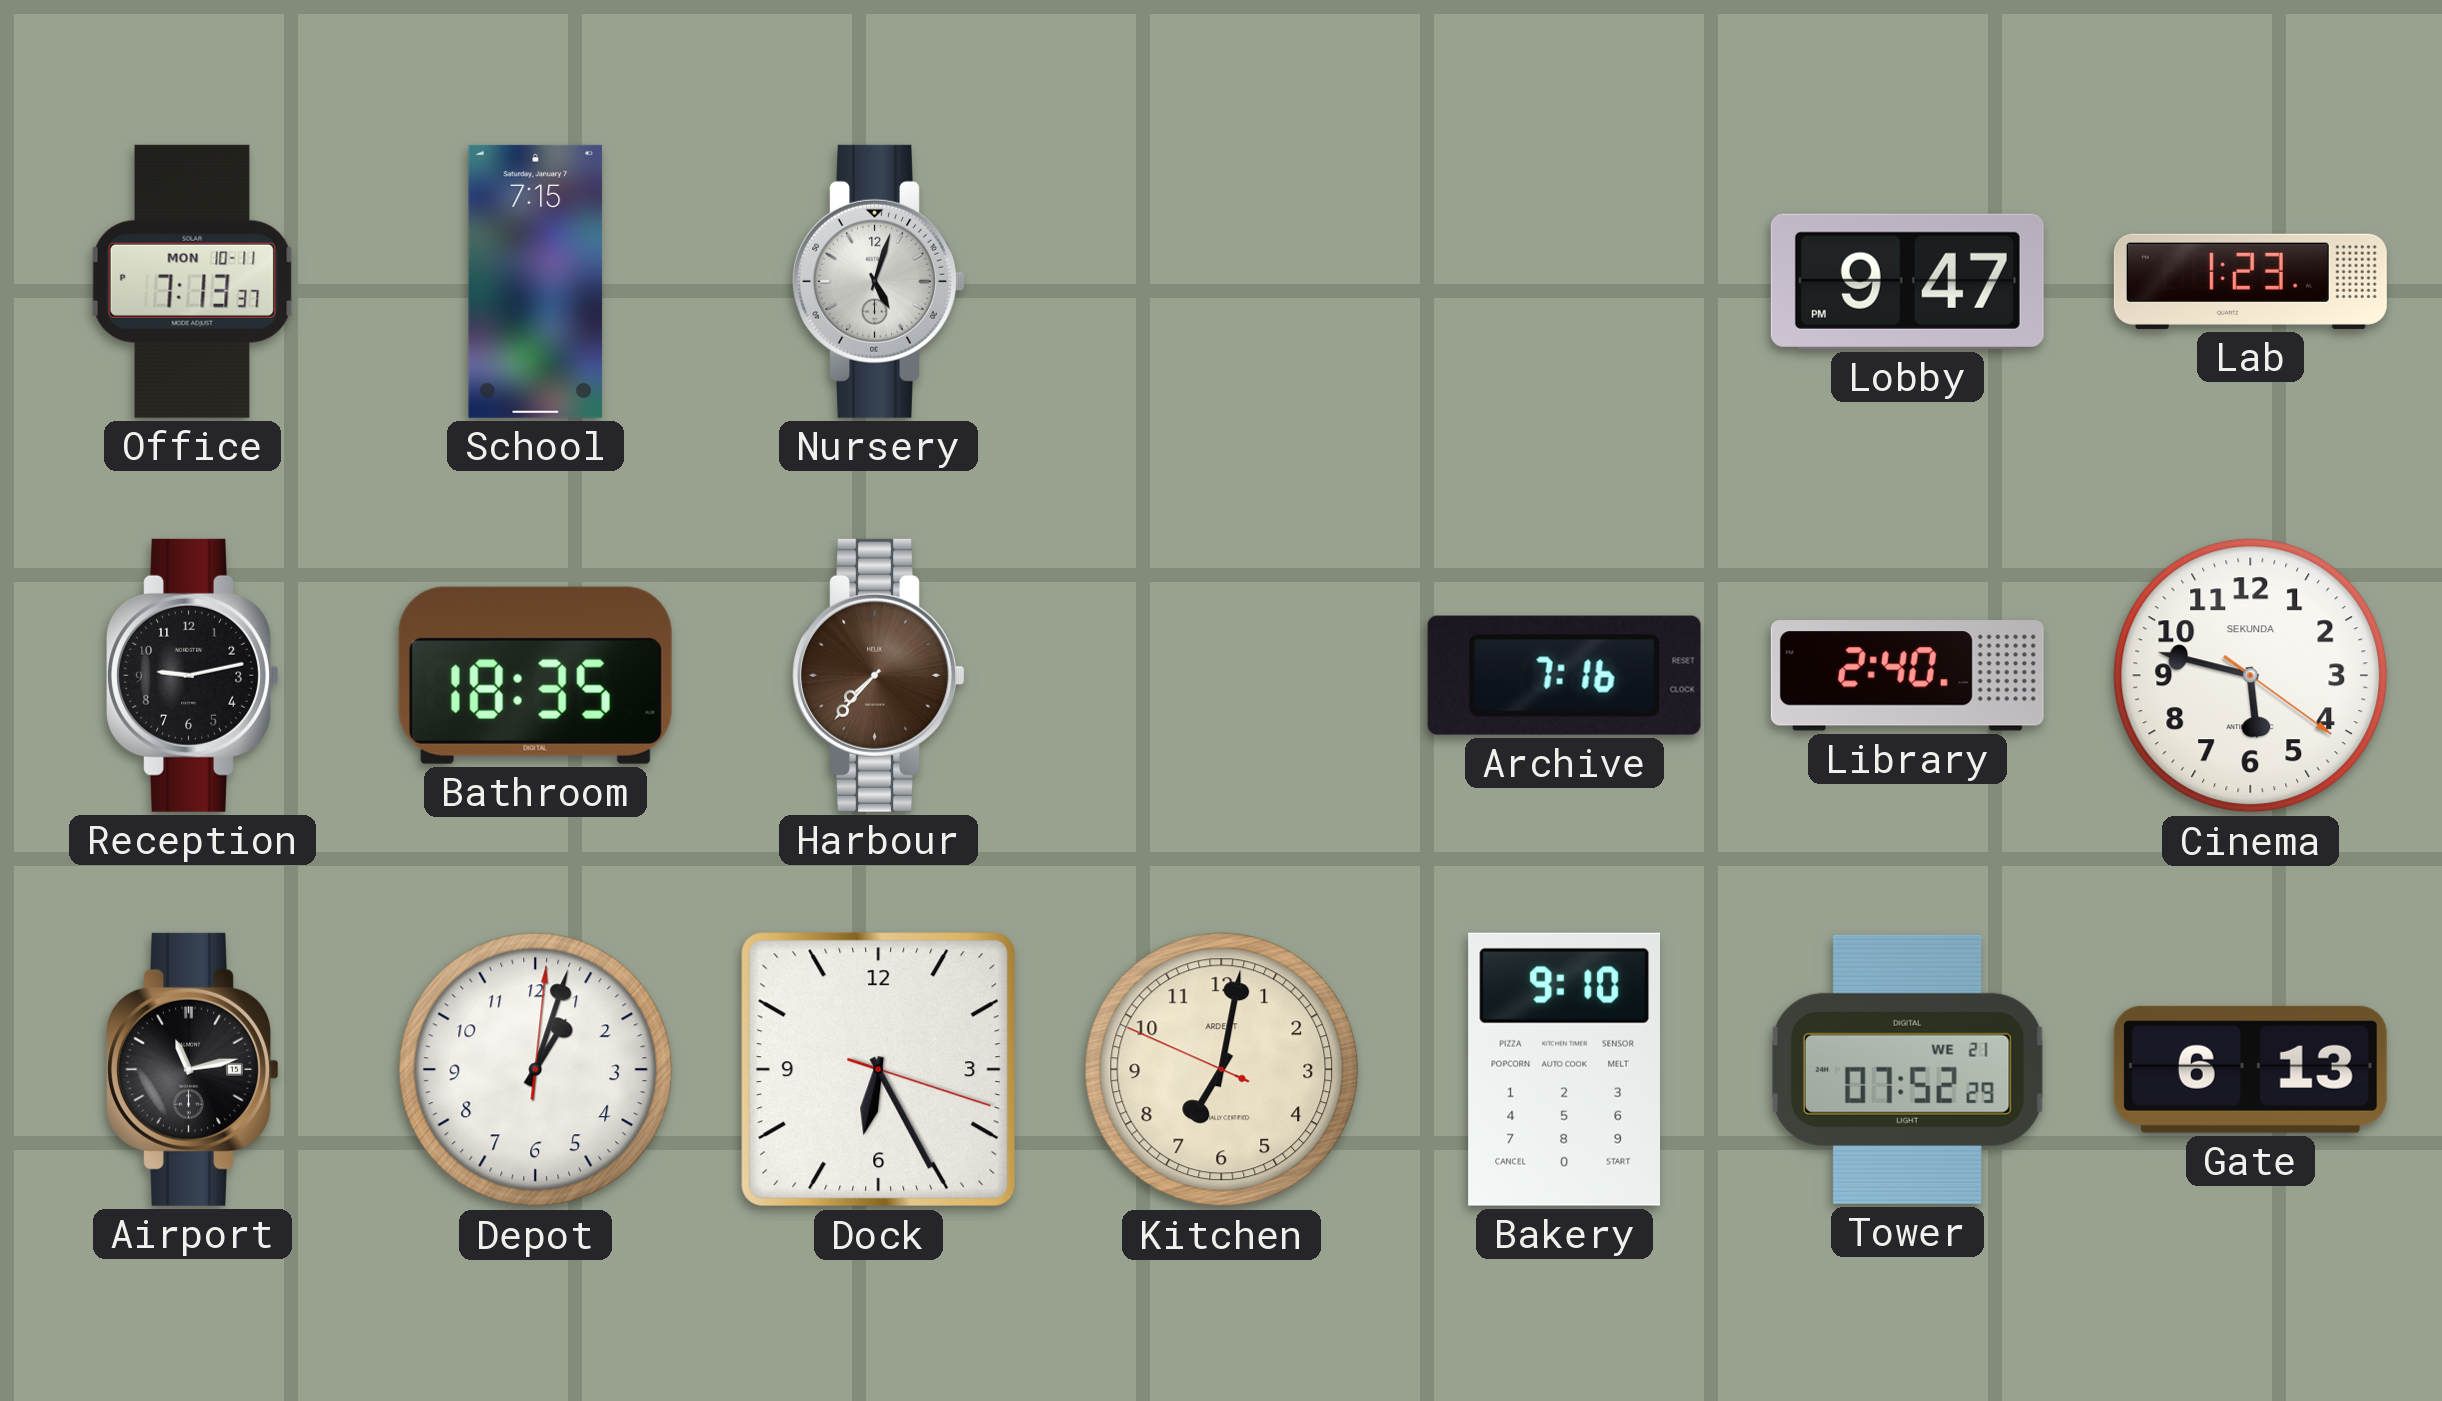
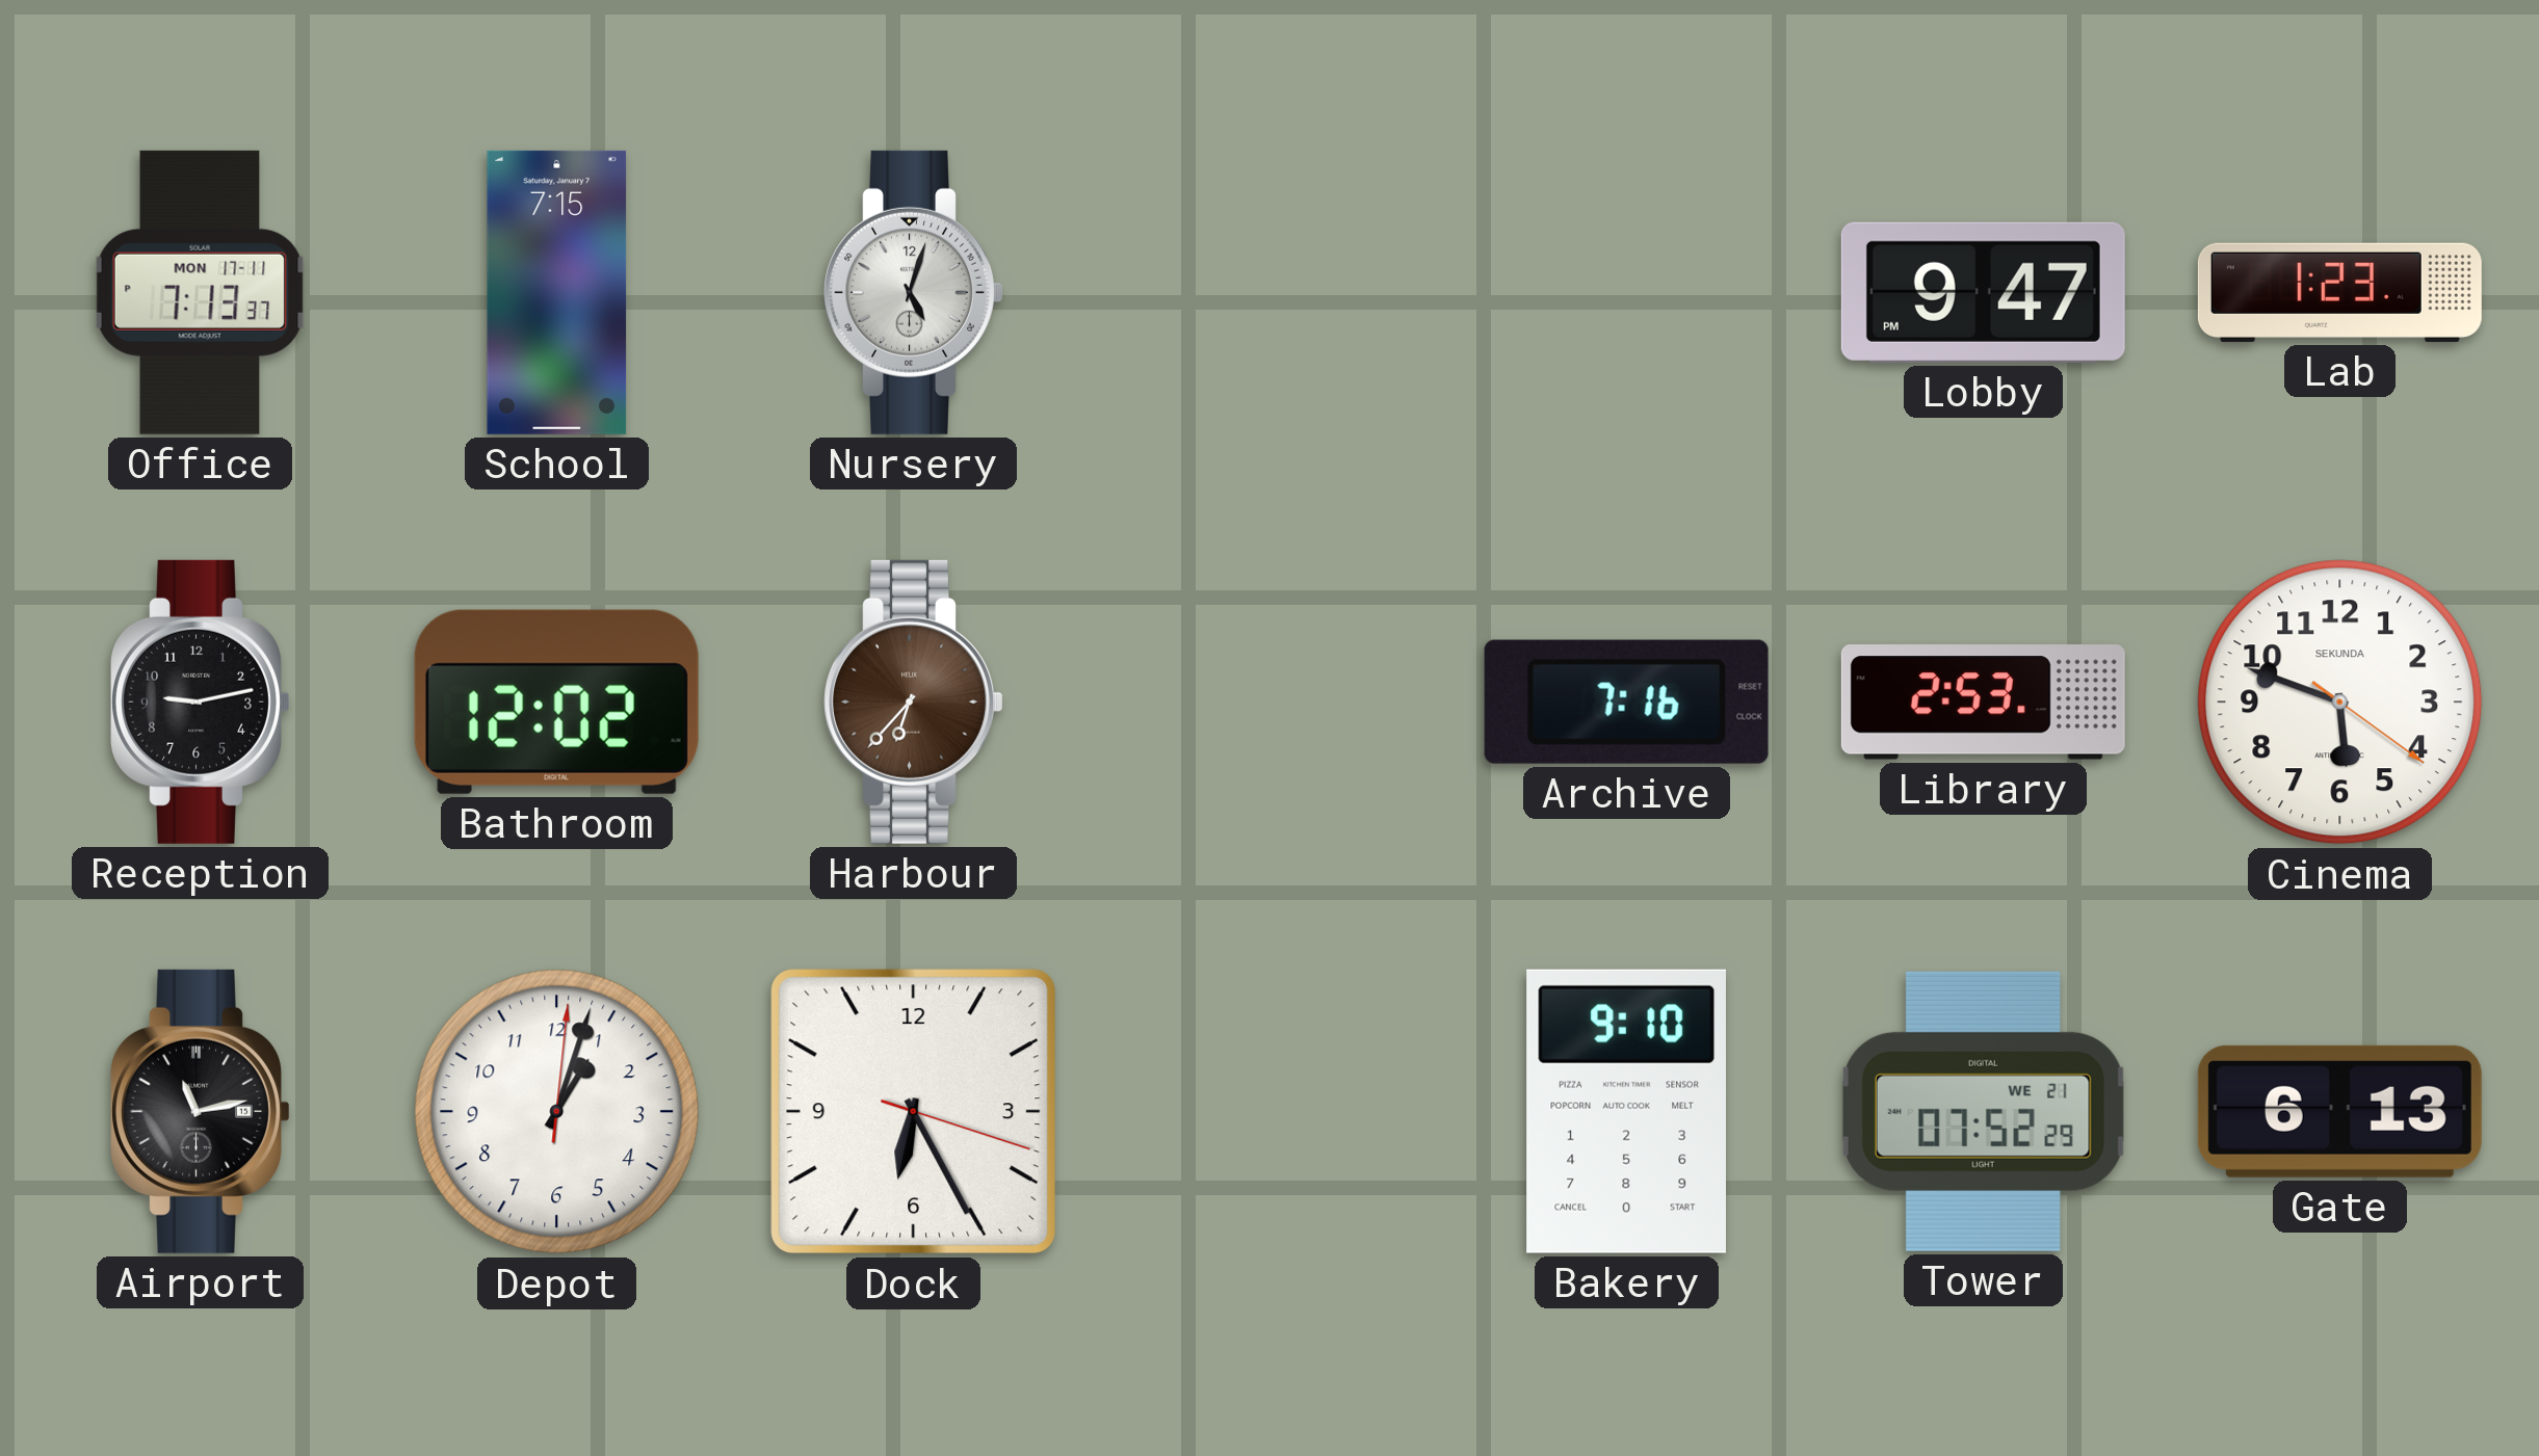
Office date: MON 10-11 -> MON 17-11 (200, 292)
Bathroom: 18:35 -> 12:02 (556, 701)
Harbour: 7:37 -> 6:37 (914, 701)
Library: 2:40 -> 2:53 (1983, 703)
Cinema: 5:47 -> 5:48 (2340, 703)
Kitchen: 7:01 -> none (1222, 1070)
